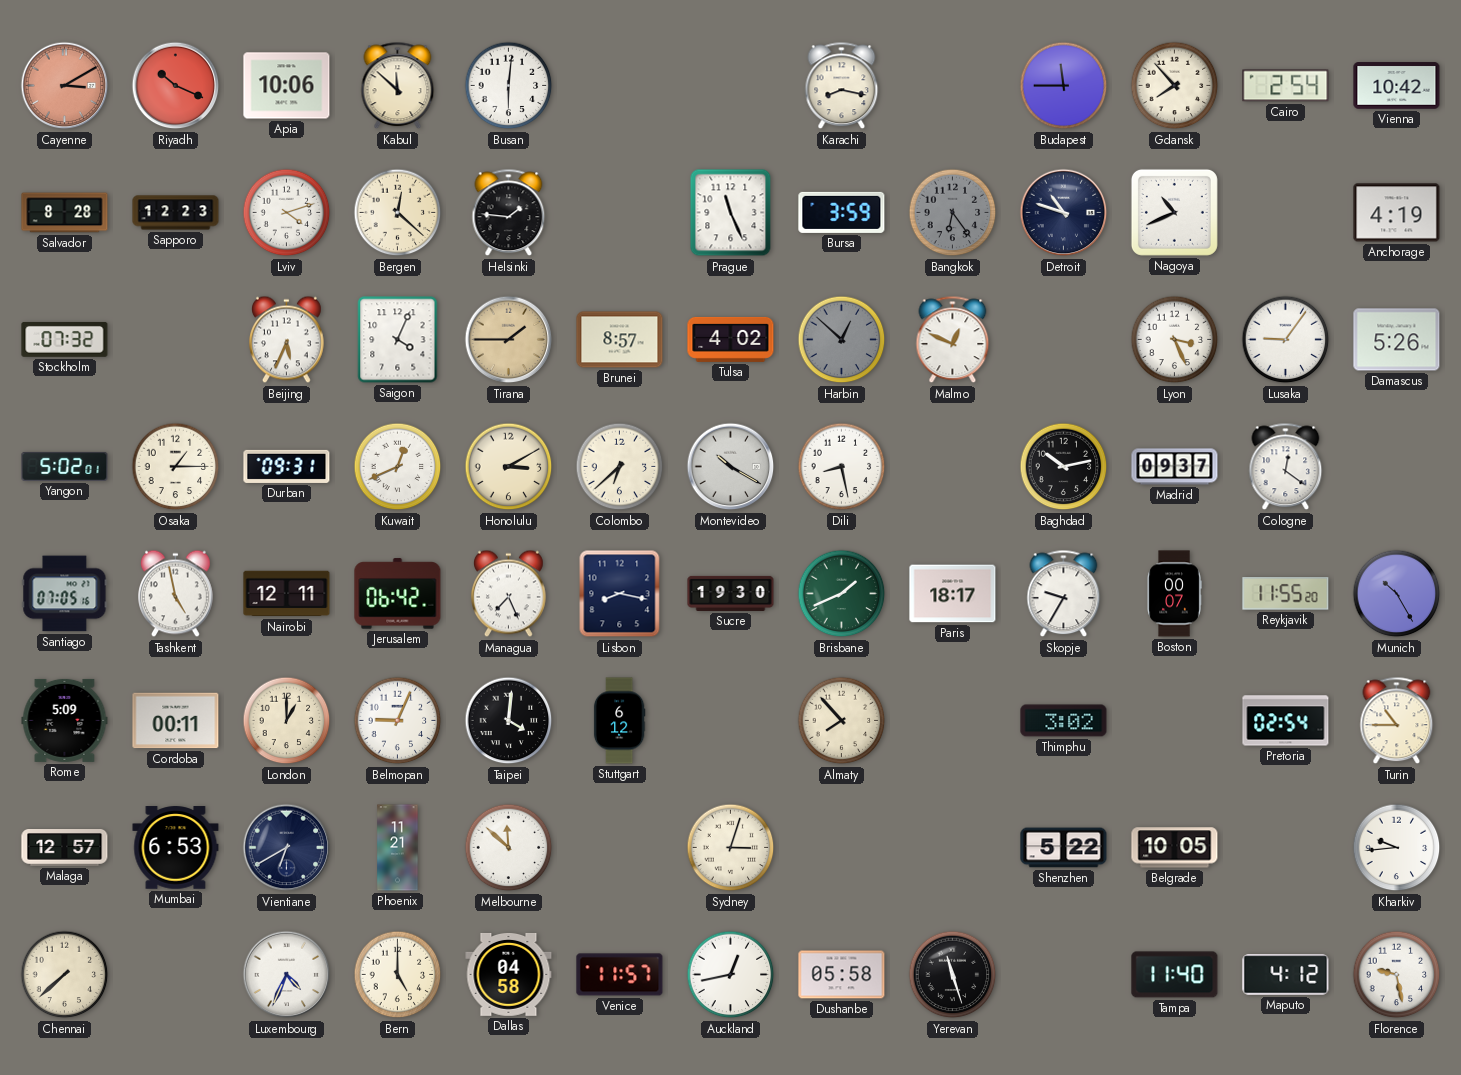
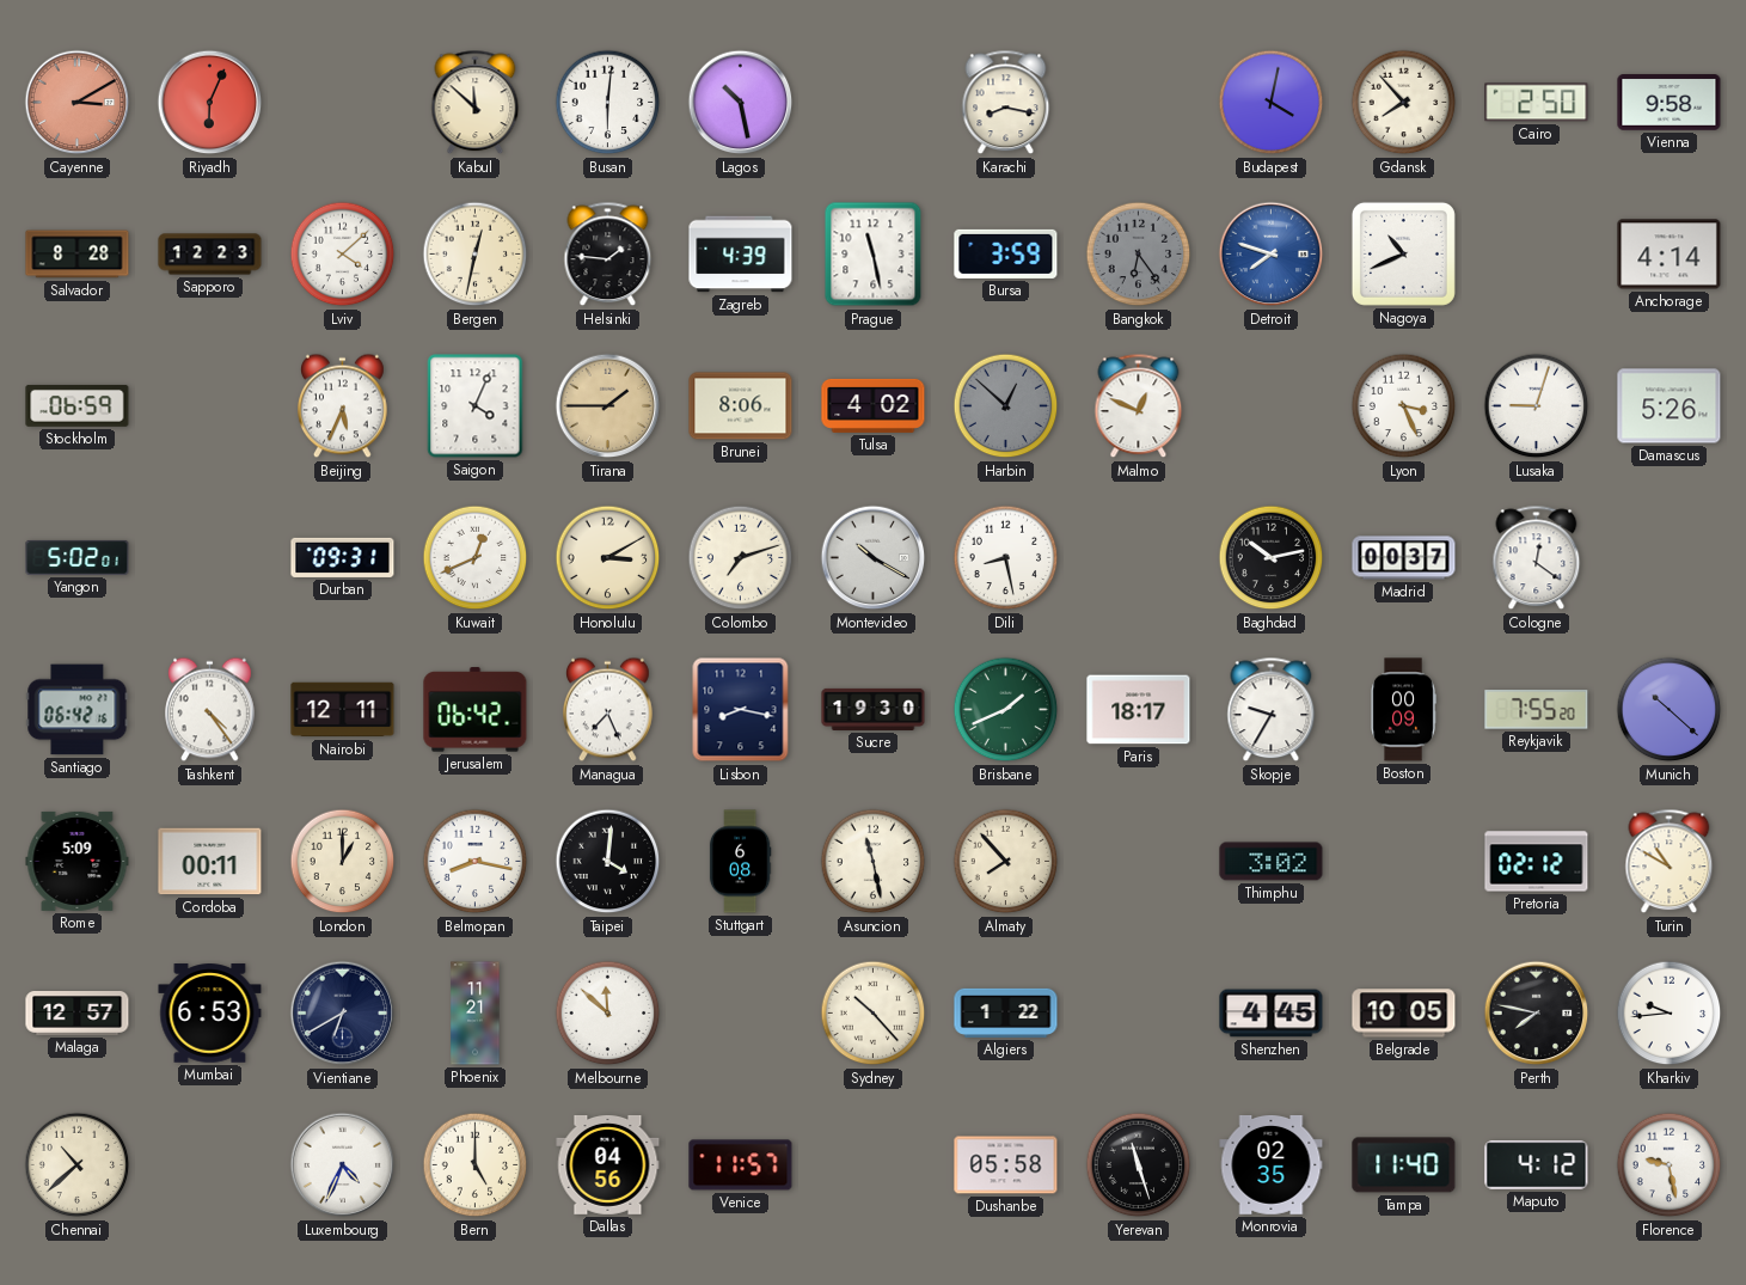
Riyadh: 10:19 -> 6:04 (210, 103)
Apia: 10:06 -> none (287, 86)
Lagos: none -> 10:28 (741, 103)
Budapest: 11:45 -> 4:02 (1272, 103)
Cairo: 2:54 -> 2:50 (1537, 103)
Vienna: 10:42 -> 9:58 (1670, 103)
Lviv: 4:12 -> 4:08 (343, 255)
Bergen: 12:22 -> 12:32 (476, 255)
Zagreb: none -> 4:39 (741, 255)
Prague: 11:26 -> 11:28 (874, 255)
Detroit: 10:48 -> 7:48 (1272, 255)
Detroit dial: navy -> blue (1272, 255)
Anchorage: 4:19 -> 4:14 (1670, 255)
Stockholm: 07:32 -> 06:59 (78, 406)
Brunei: 8:57 -> 8:06 (741, 406)
Lusaka: 9:06 -> 9:03 (1537, 406)
Osaka: 1:15 -> none (176, 467)
Colombo: 6:38 -> 7:12 (741, 558)
Madrid: 09:37 -> 00:37 (1404, 558)
Santiago: 07:05 -> 06:42 (78, 710)
Tashkent: 4:58 -> 4:24 (210, 710)
Boston: 00:07 -> 00:09 (1403, 710)
Reykjavik: 11:55 -> 7:55 (1537, 710)
Munich: 10:25 -> 10:22 (1670, 710)
Belmopan: 9:04 -> 8:17 (476, 862)
Stuttgart: 6:12 -> 6:08 (740, 862)
Asuncion: none -> 11:28 (874, 862)
Pretoria: 02:54 -> 02:12 (1537, 862)
Turin: 10:45 -> 10:50 (1670, 862)
Sydney: 3:03 -> 10:23 (874, 1014)
Algiers: none -> 1:22 (1006, 1012)
Shenzhen: 5:22 -> 4:45 (1272, 1014)
Perth: none -> 7:47 (1537, 1014)
Chennai: 7:38 -> 10:38 (78, 1165)
Dallas: 04:58 -> 04:56 (608, 1164)
Auckland: 12:43 -> none (731, 975)
Monrovia: none -> 02:35 (1272, 1164)
